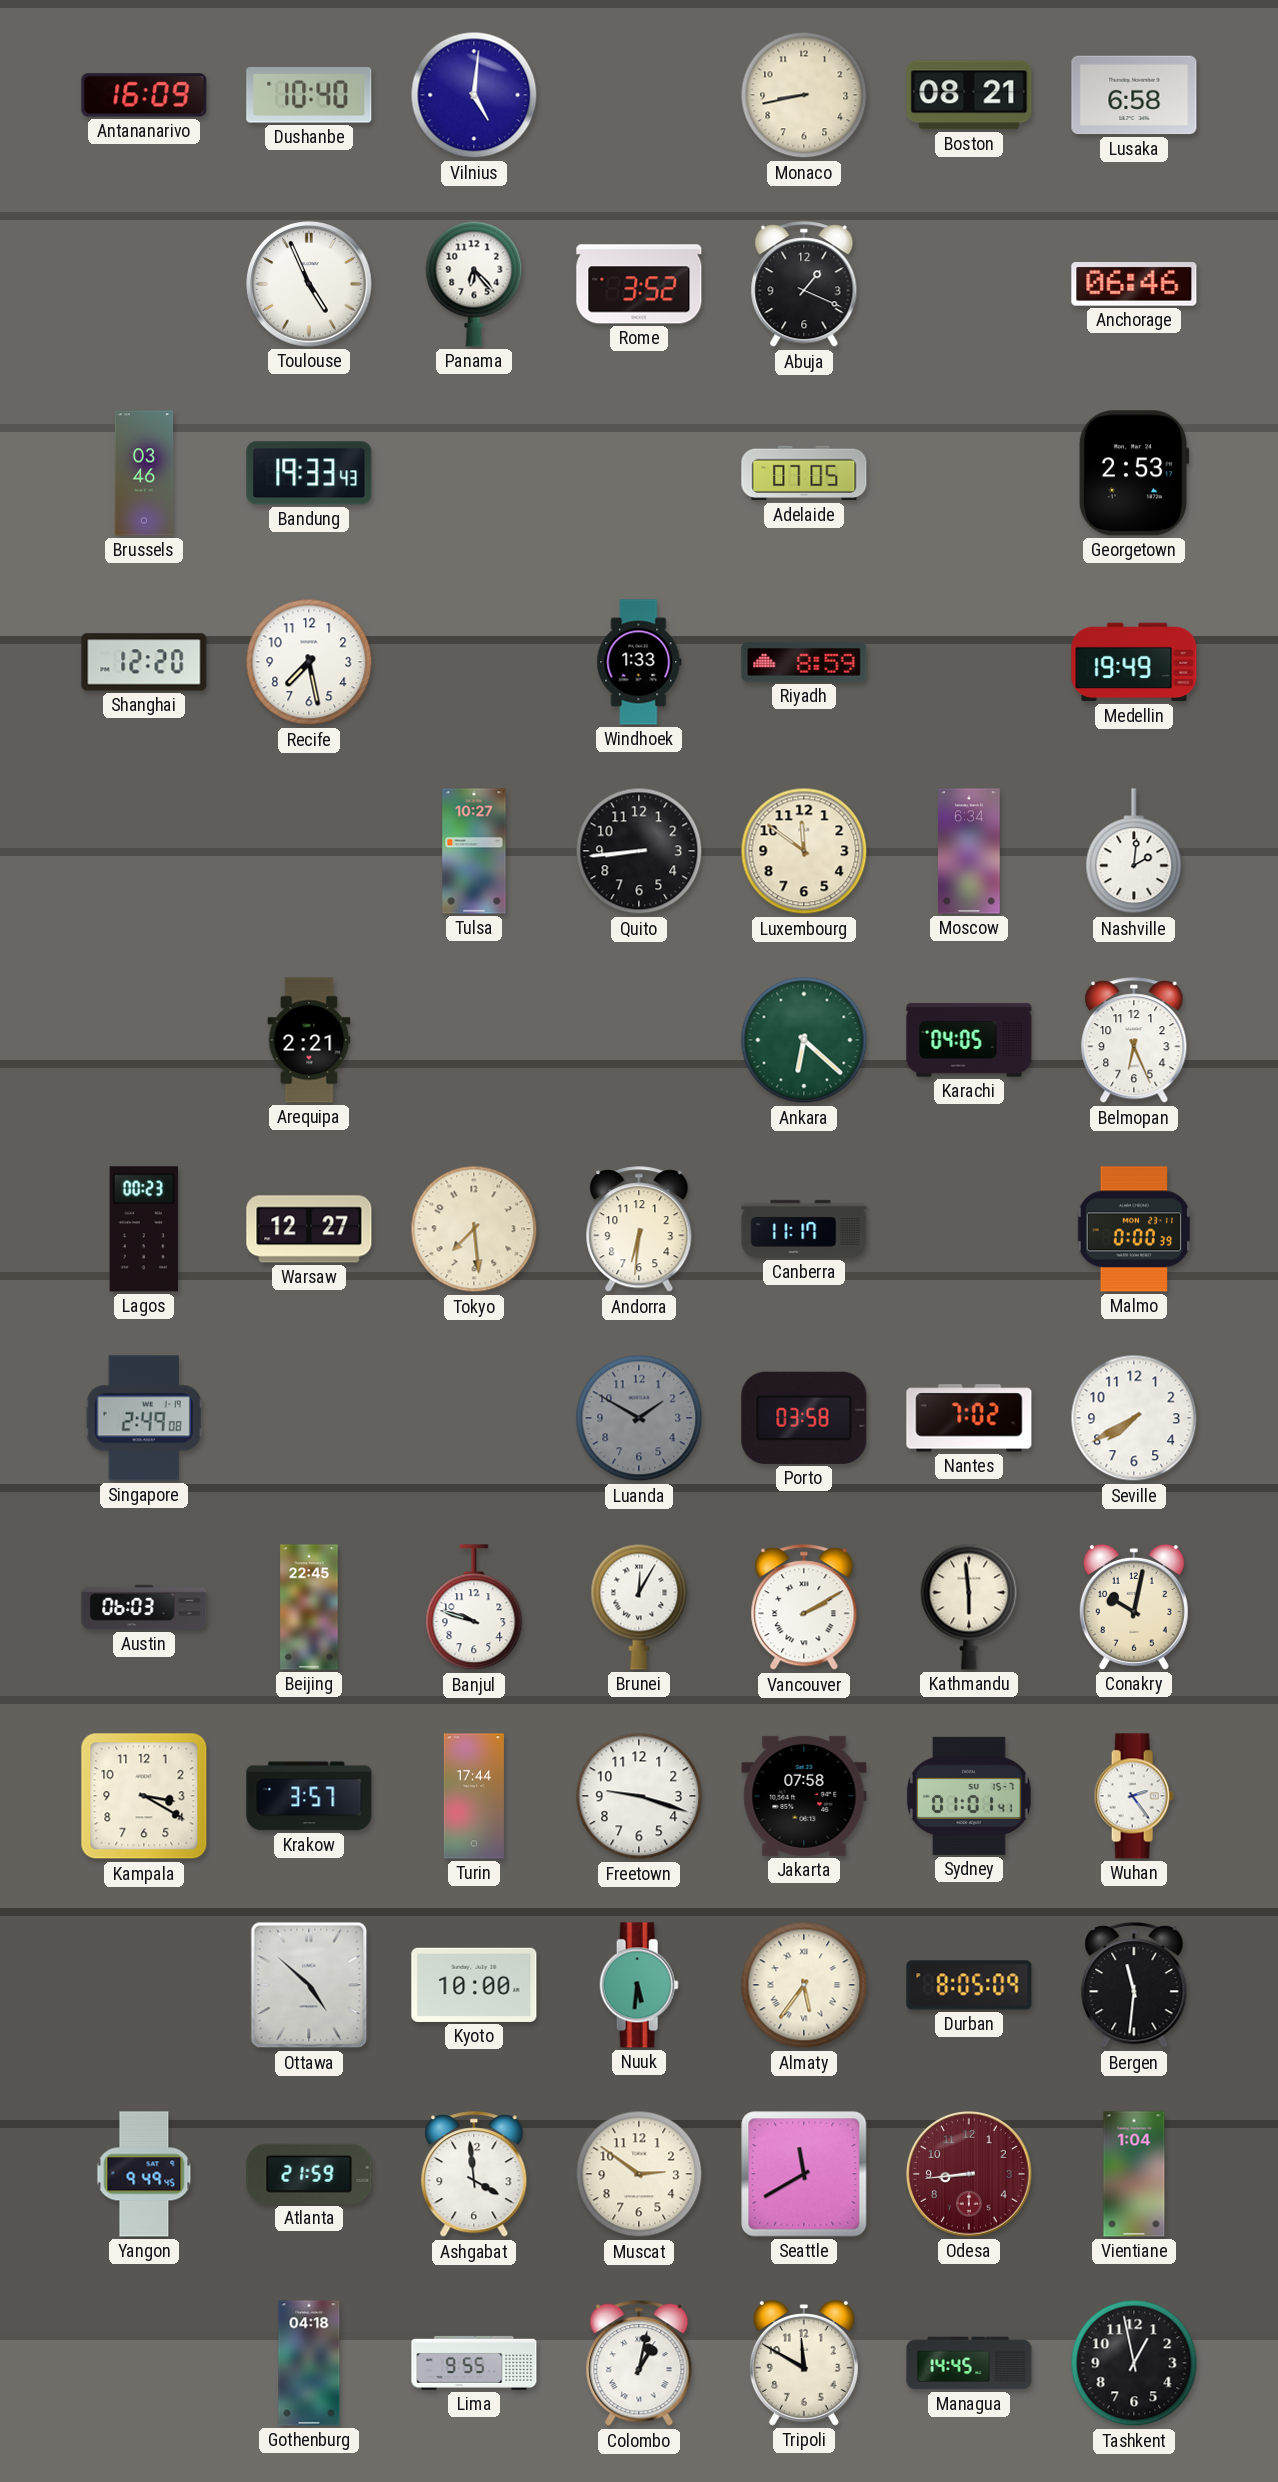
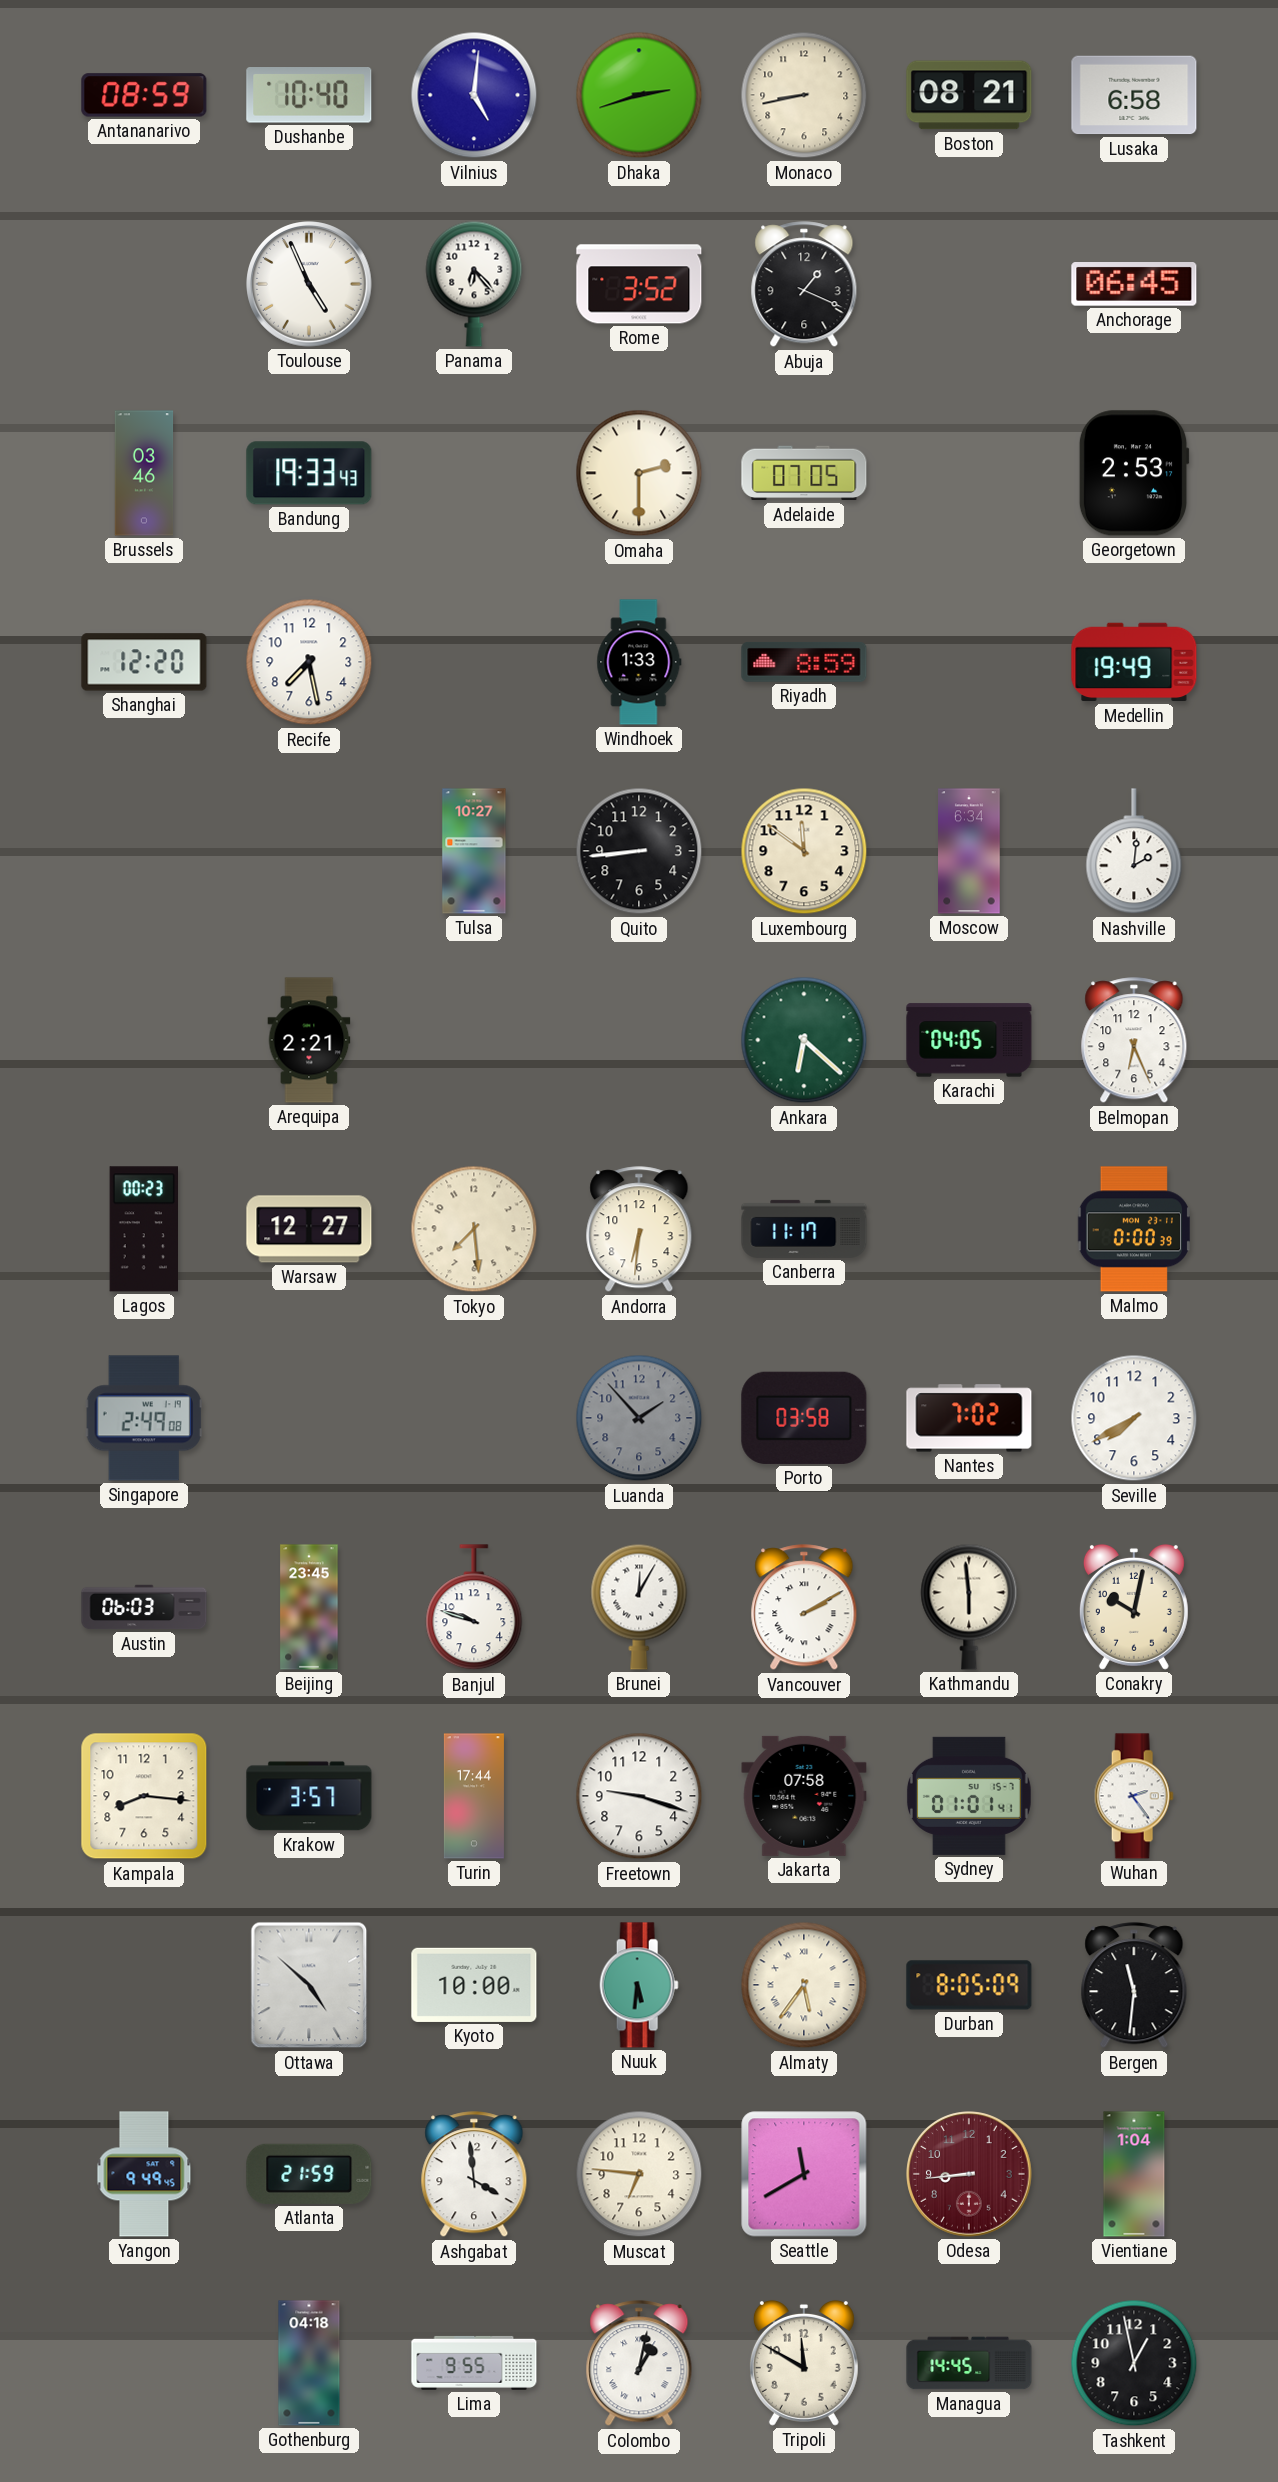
Antananarivo: 16:09 -> 08:59 (144, 95)
Dhaka: none -> 2:42 (639, 95)
Anchorage: 06:46 -> 06:45 (1134, 284)
Omaha: none -> 2:30 (639, 473)
Luanda: 1:50 -> 1:53 (639, 1418)
Beijing: 22:45 -> 23:45 (309, 1607)
Kampala: 3:20 -> 8:16 (144, 1796)
Muscat: 2:51 -> 6:46 (639, 2174)
